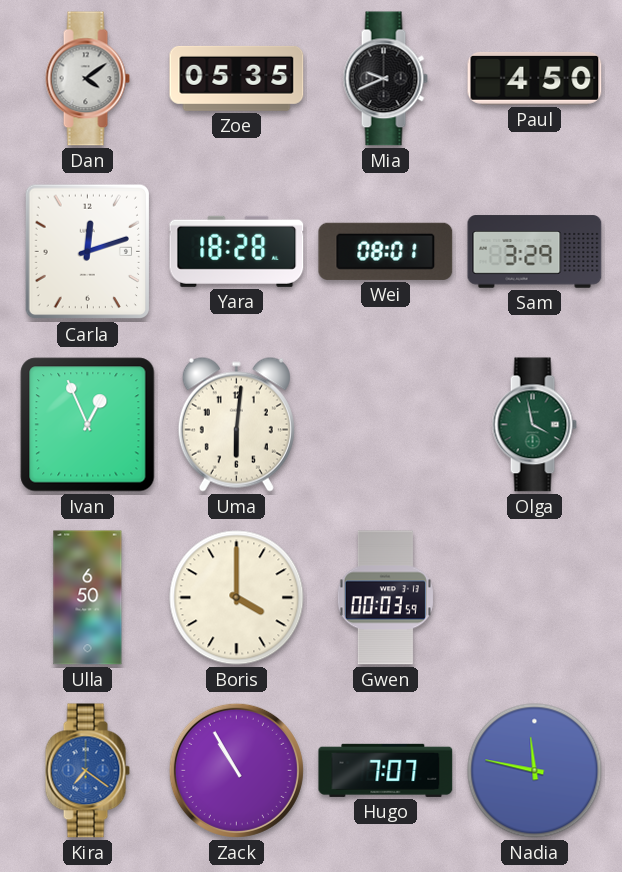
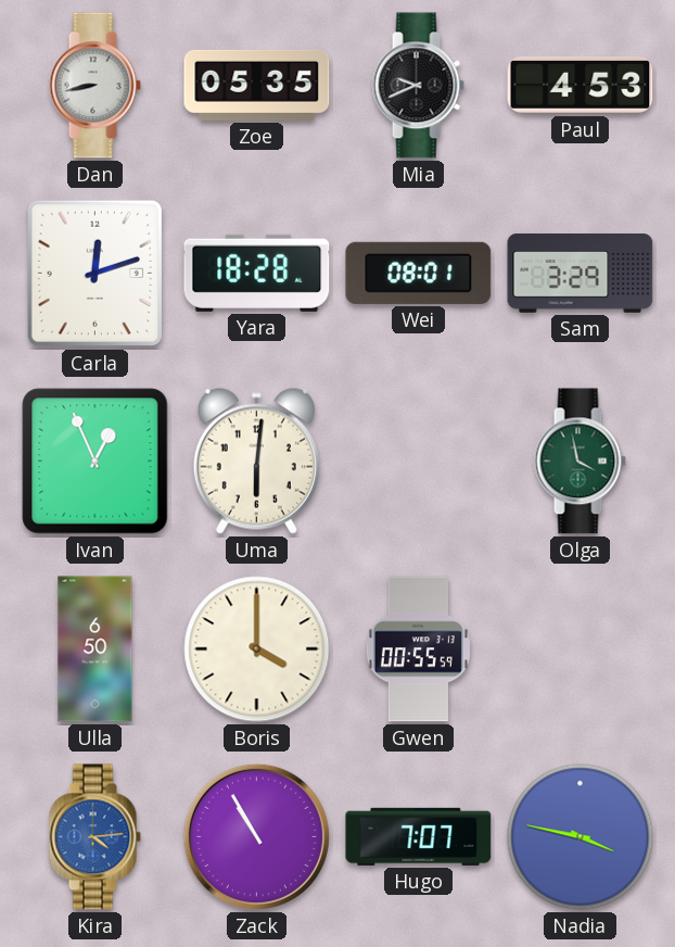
Dan: 4:09 -> 8:43 (94, 86)
Paul: 4:50 -> 4:53 (581, 86)
Gwen: 00:03 -> 00:55 (418, 649)
Kira: 7:21 -> 4:14 (94, 837)
Nadia: 11:47 -> 3:47 (581, 837)
